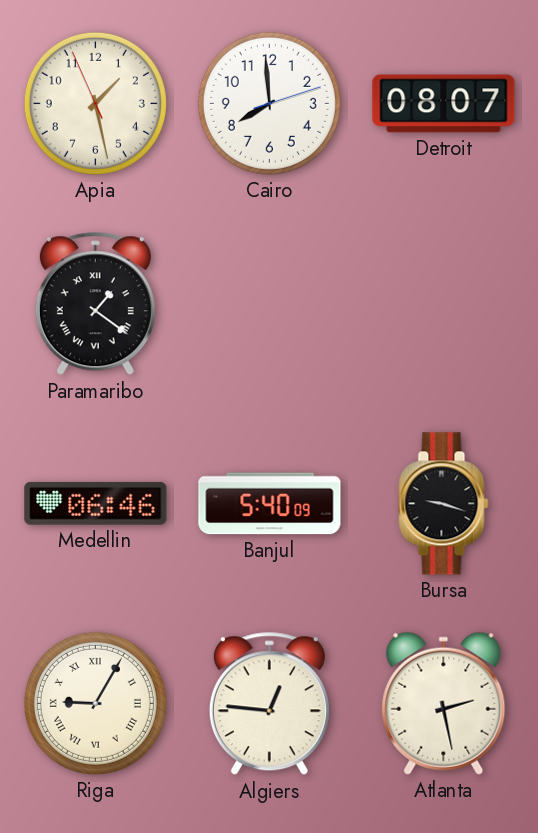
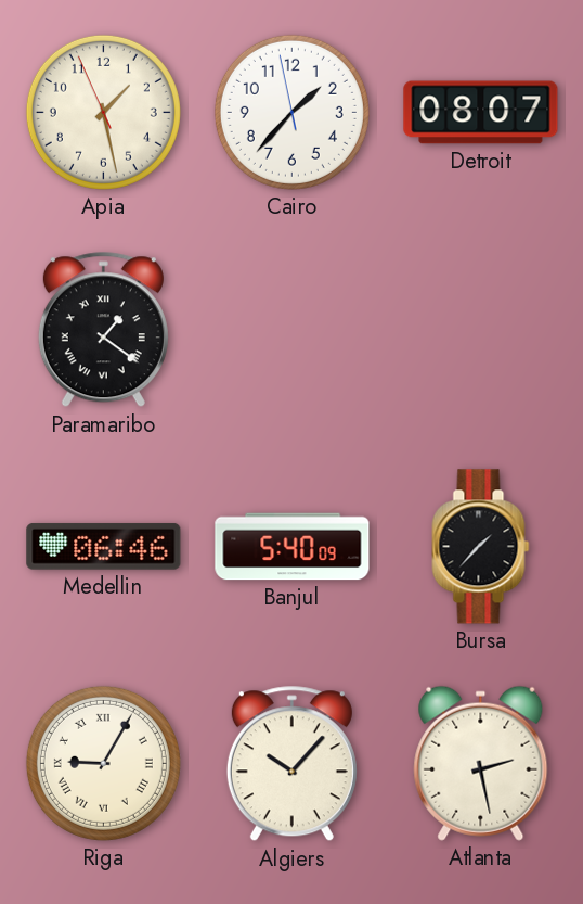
Cairo: 7:59 -> 1:36 (291, 112)
Bursa: 9:18 -> 1:37 (481, 547)
Algiers: 12:46 -> 10:07 (291, 764)
